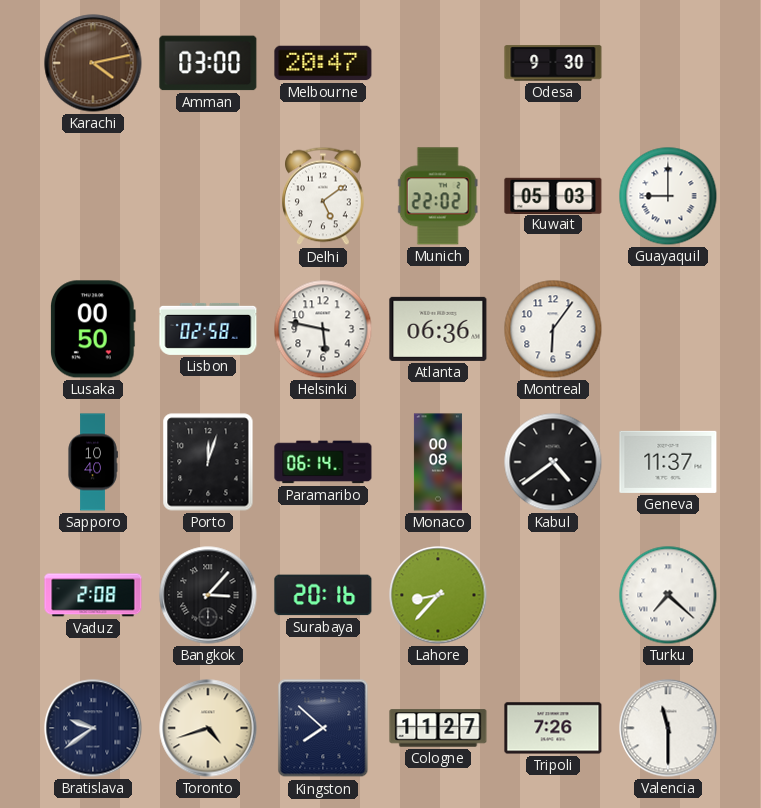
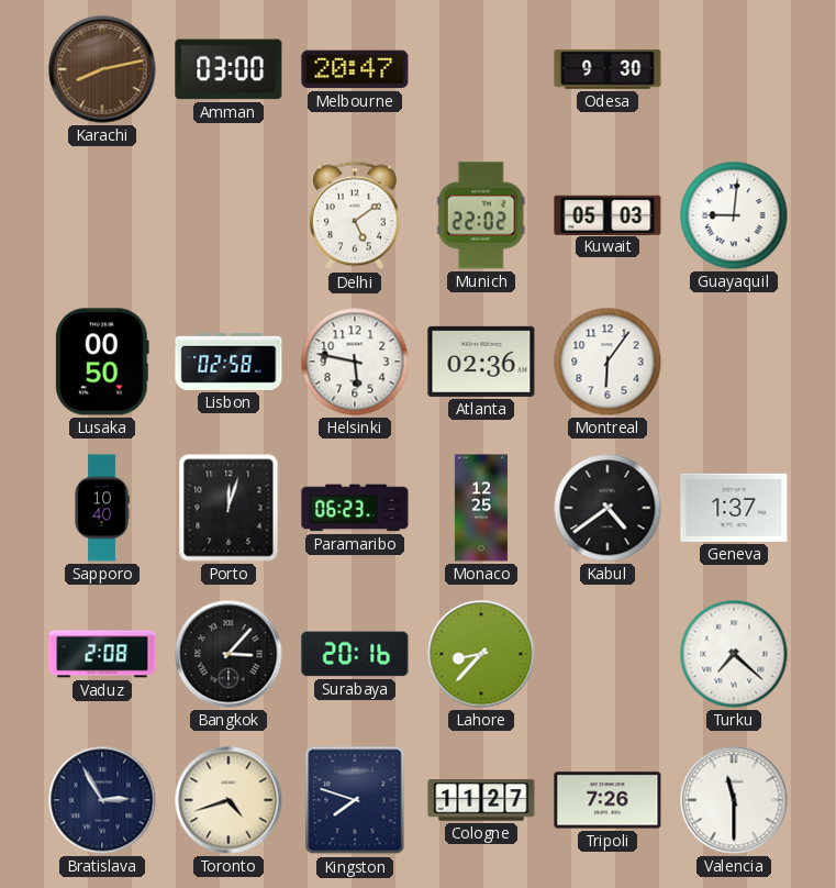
Karachi: 4:13 -> 8:13 (102, 69)
Guayaquil: 9:00 -> 9:01 (734, 215)
Atlanta: 06:36 -> 02:36 (481, 362)
Paramaribo: 06:14 -> 06:23 (355, 508)
Monaco: 00:08 -> 12:25 (481, 508)
Geneva: 11:37 -> 1:37 (734, 508)
Bratislava: 9:39 -> 2:55 (102, 800)
Kingston: 7:52 -> 7:48 (355, 800)
